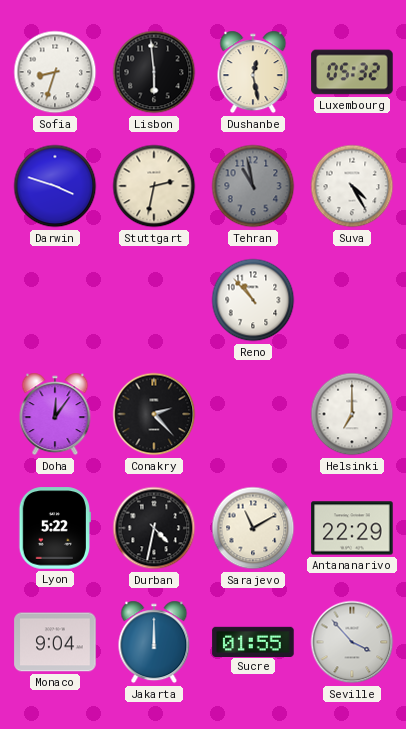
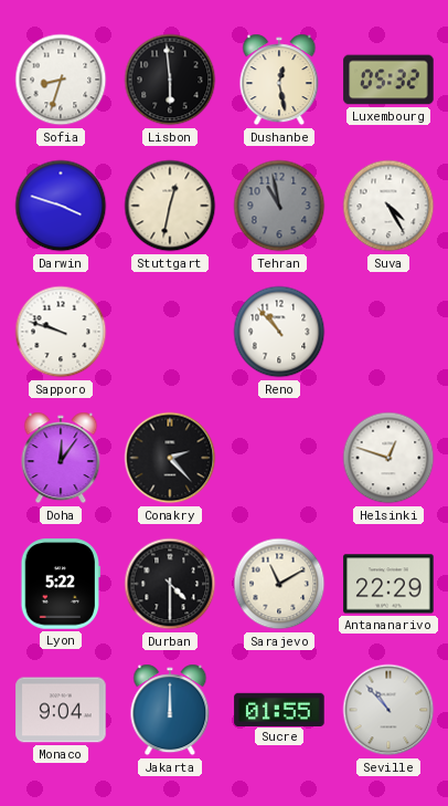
Stuttgart: 2:32 -> 12:32 (170, 206)
Sapporo: none -> 9:48 (61, 332)
Helsinki: 7:00 -> 12:48 (388, 458)
Durban: 4:32 -> 4:30 (170, 584)
Seville: 3:53 -> 10:53 (388, 710)
